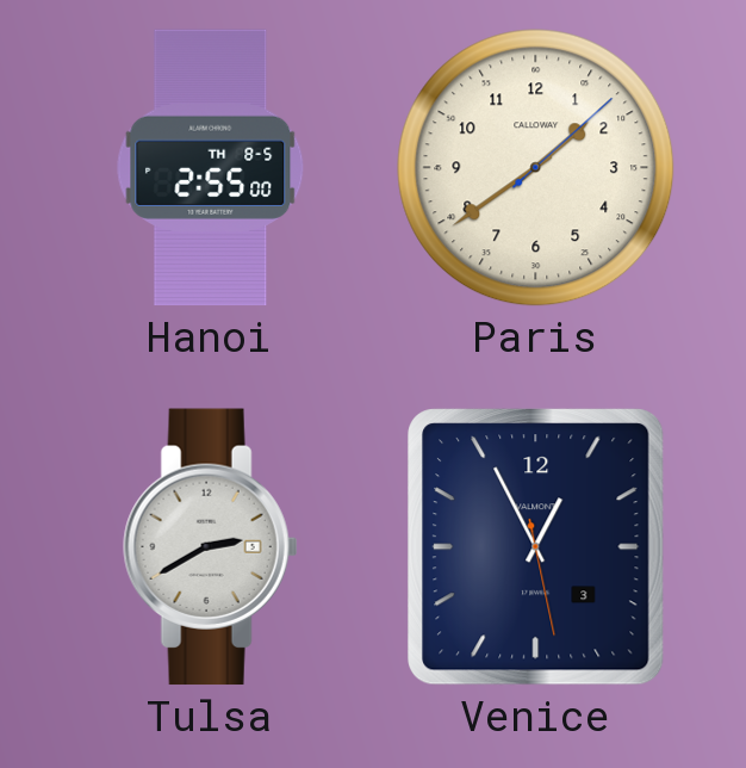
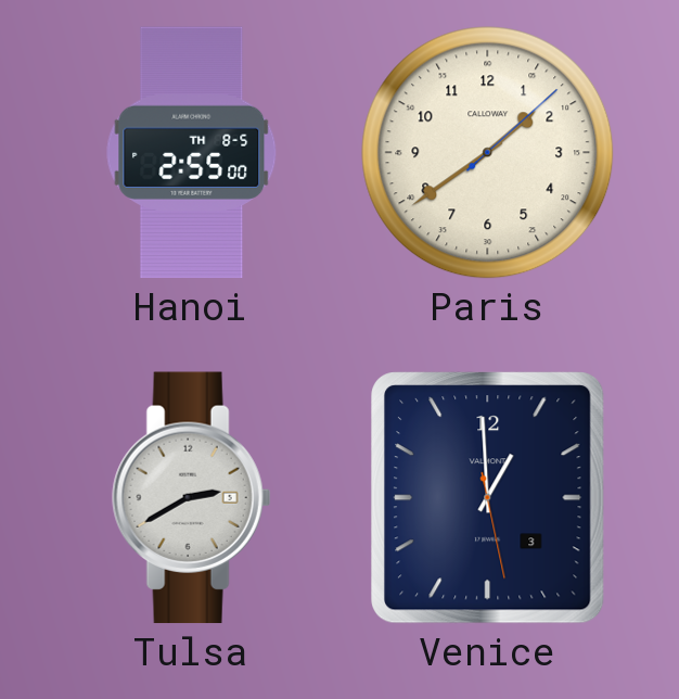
Venice: 12:55 -> 12:59 (488, 498)
